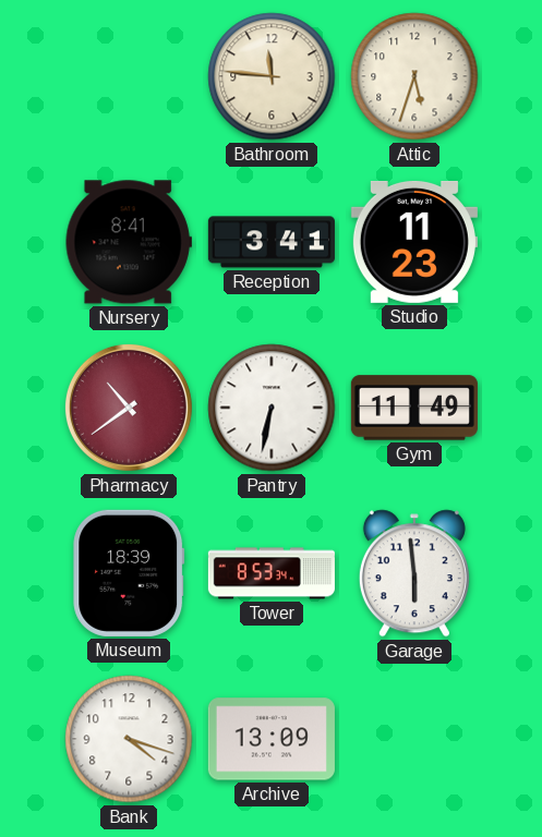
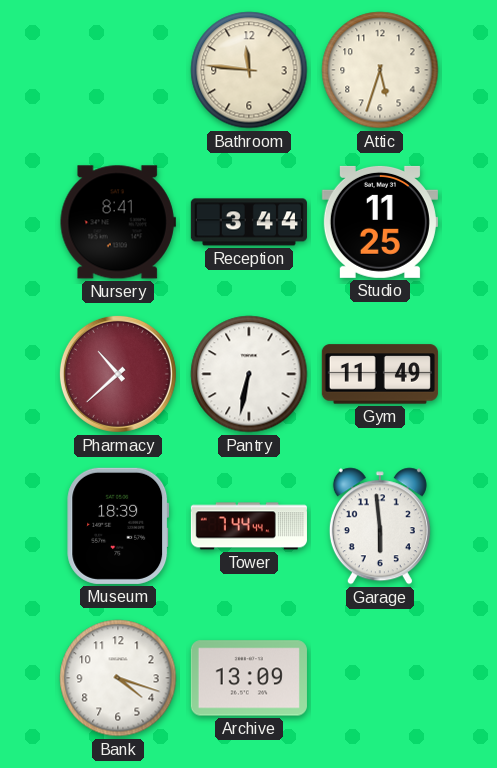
Reception: 3:41 -> 3:44 (249, 222)
Studio: 11:23 -> 11:25 (380, 222)
Pharmacy: 10:39 -> 10:38 (118, 374)
Tower: 8:53 -> 7:44 (249, 526)
